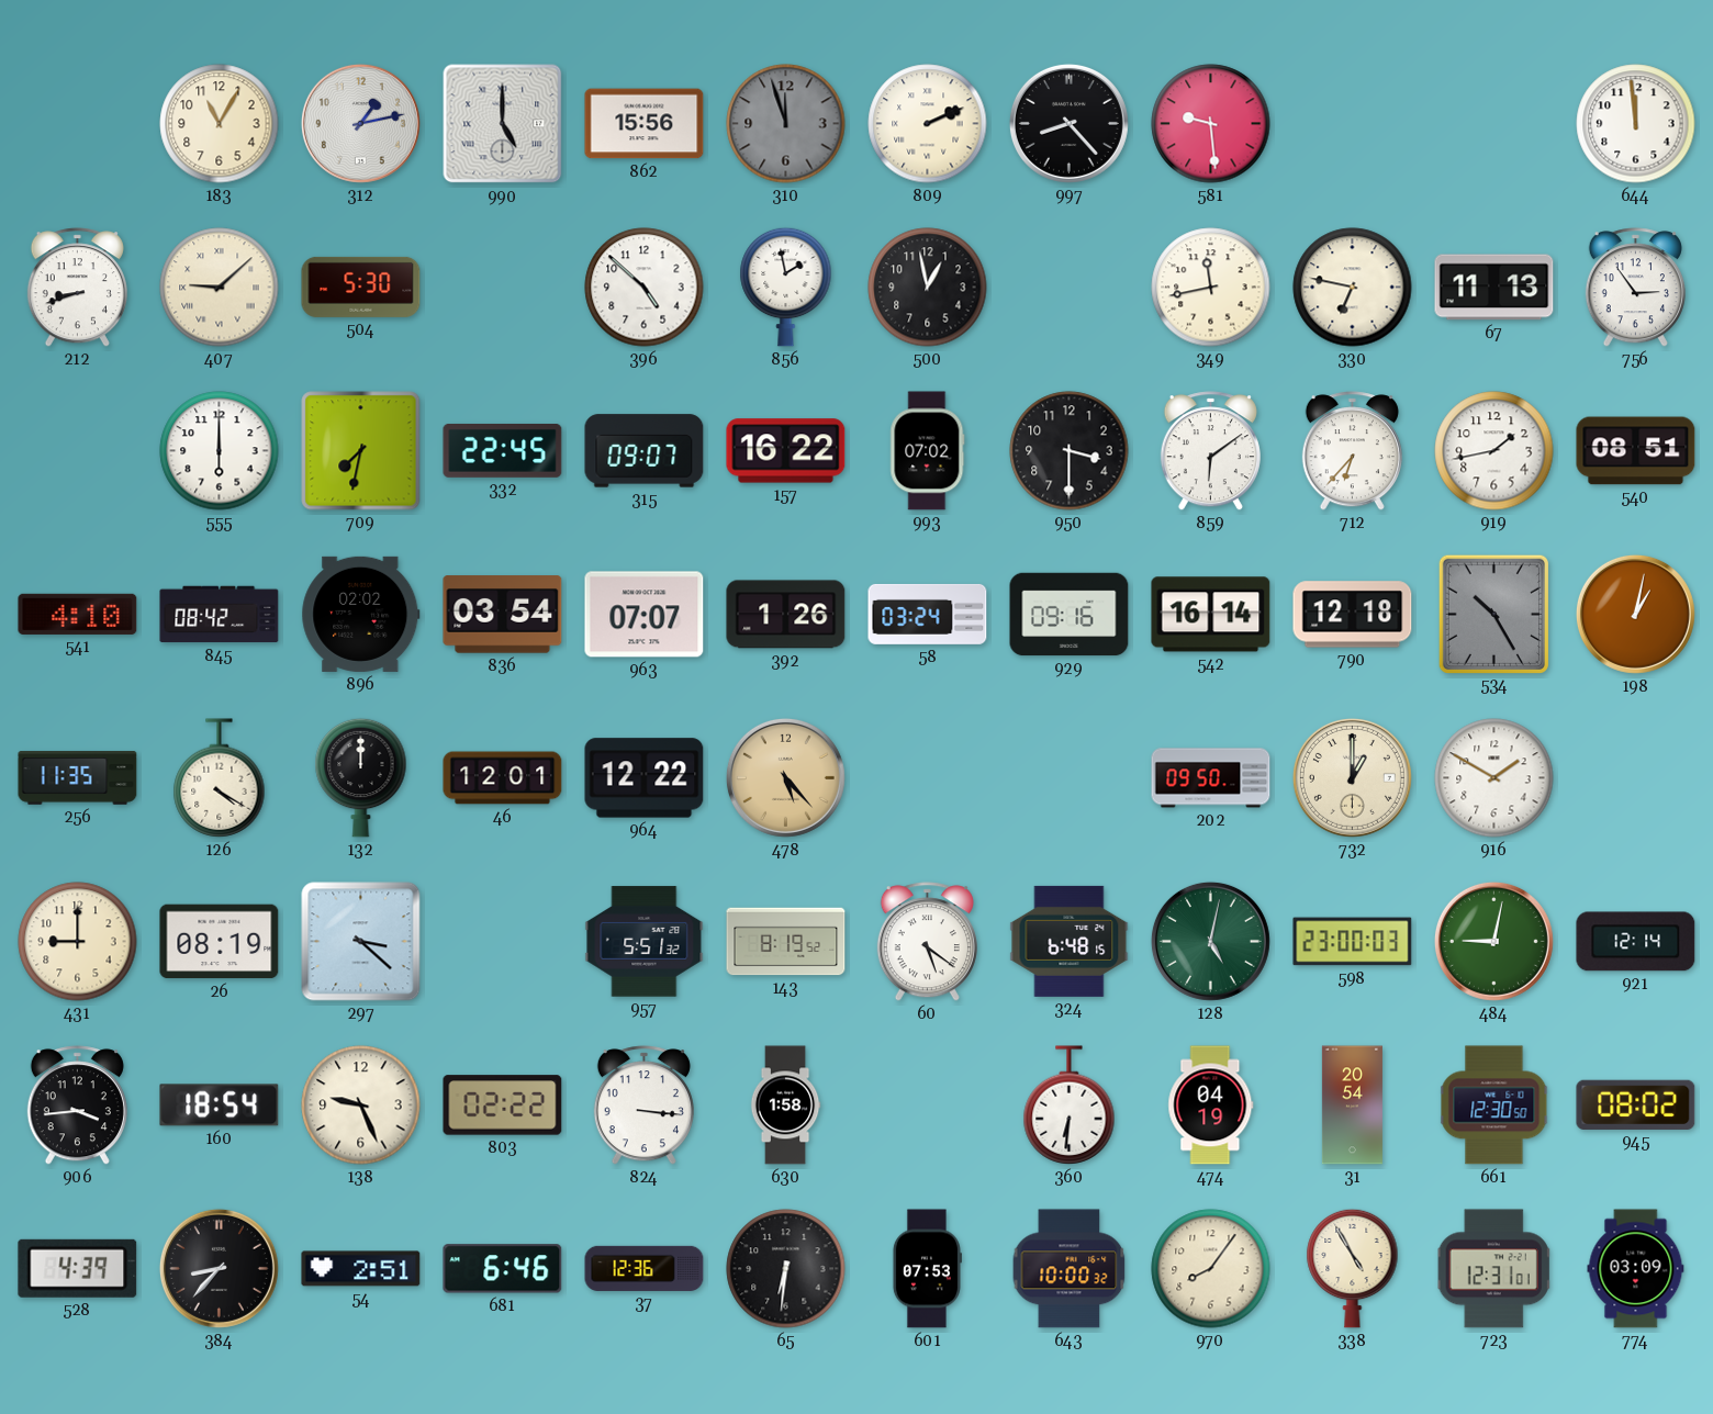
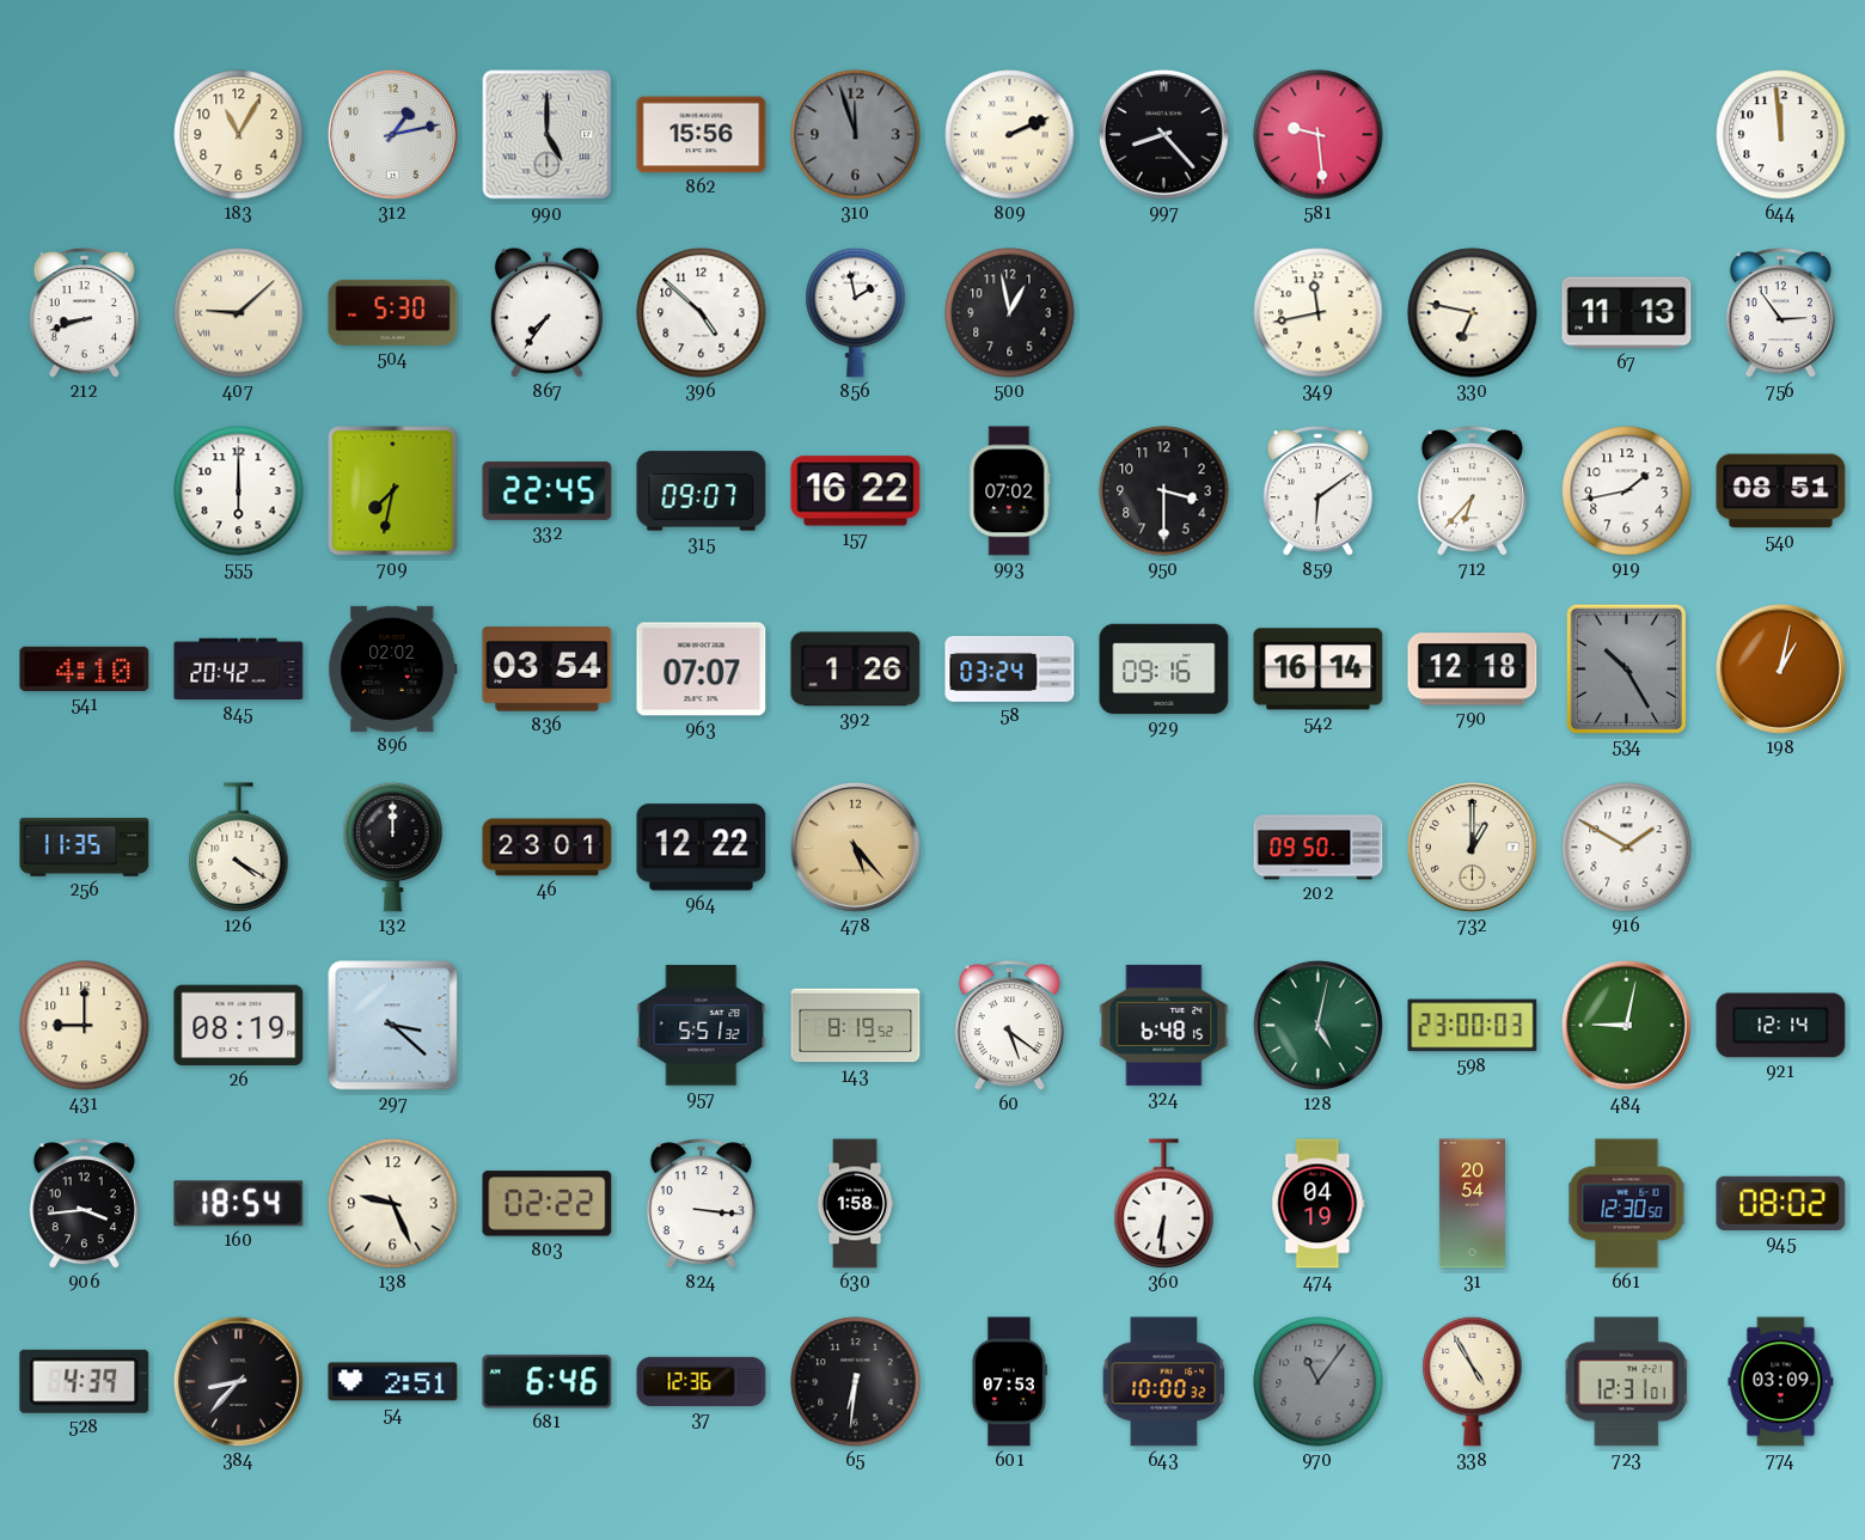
867: none -> 7:36 (546, 312)
845: 08:42 -> 20:42 (239, 670)
46: 12:01 -> 23:01 (548, 848)
970: 8:06 -> 11:06 (1319, 1382)
970 dial: cream -> grey (1319, 1382)
